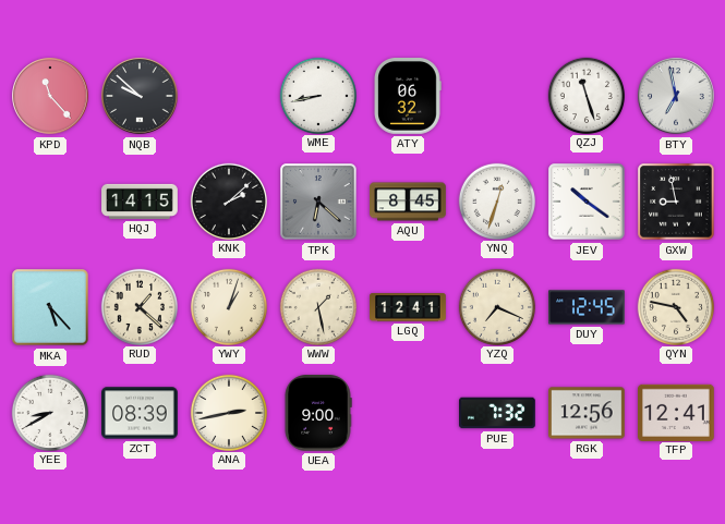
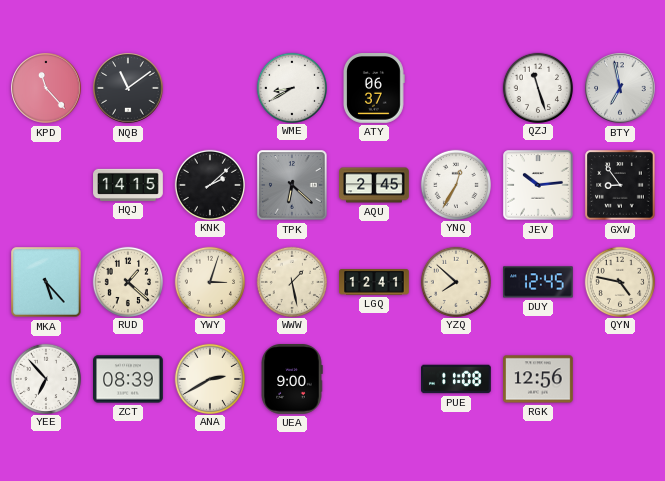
NQB: 9:52 -> 11:09 (128, 88)
WME: 8:43 -> 8:40 (291, 87)
ATY: 06:32 -> 06:37 (374, 89)
AQU: 8:45 -> 2:45 (374, 185)
YNQ: 12:33 -> 12:35 (455, 184)
JEV: 10:21 -> 10:14 (538, 185)
GXW: 8:58 -> 8:54 (620, 185)
YWY: 1:03 -> 3:03 (209, 281)
YZQ: 7:19 -> 7:52 (455, 281)
YEE: 8:40 -> 6:53 (45, 378)
ANA: 2:43 -> 2:40 (209, 378)
PUE: 7:32 -> 11:08 (457, 379)
TFP: 12:41 -> none (677, 412)
